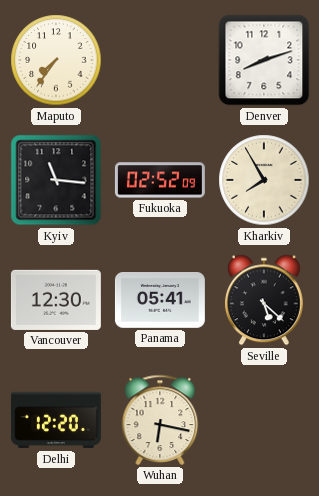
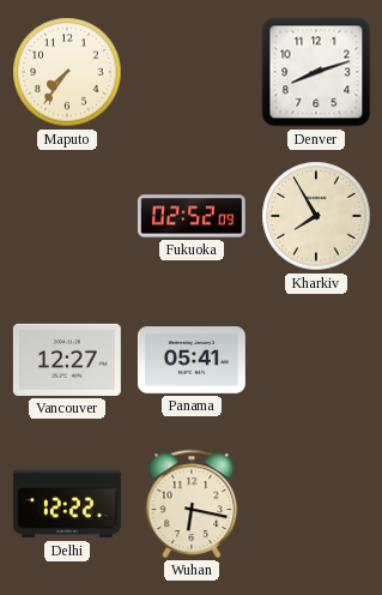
Kyiv: 11:16 -> none (56, 180)
Vancouver: 12:30 -> 12:27 (67, 360)
Seville: 5:22 -> none (264, 300)
Delhi: 12:20 -> 12:22 (67, 504)
